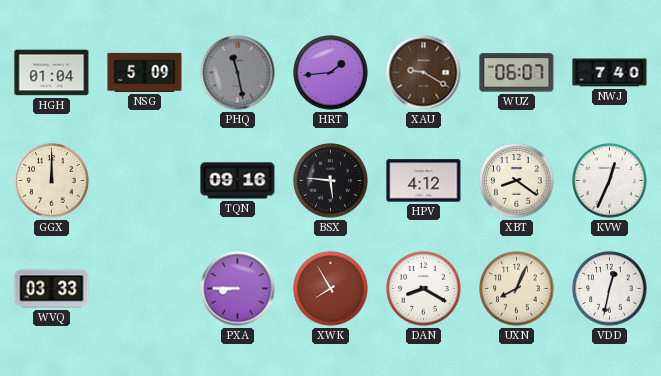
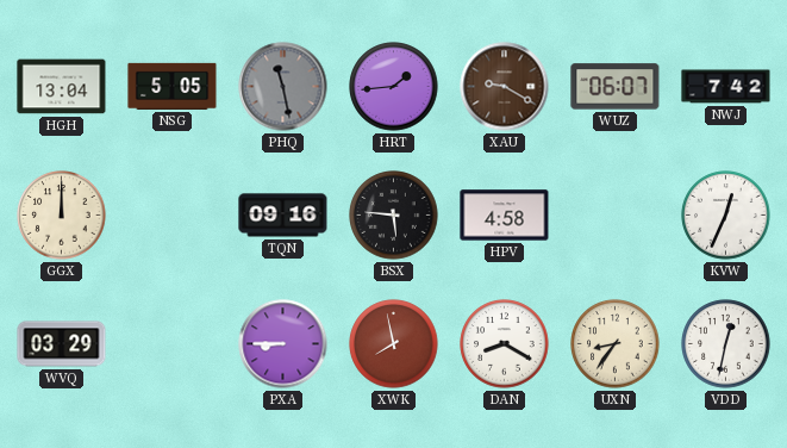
HGH: 01:04 -> 13:04 (62, 87)
NSG: 5:09 -> 5:05 (173, 86)
NWJ: 7:40 -> 7:42 (726, 87)
HPV: 4:12 -> 4:58 (505, 216)
XBT: 8:21 -> none (517, 181)
WVQ: 03:33 -> 03:29 (62, 344)
XWK: 7:55 -> 7:58 (394, 344)
UXN: 8:04 -> 8:36 (616, 344)
